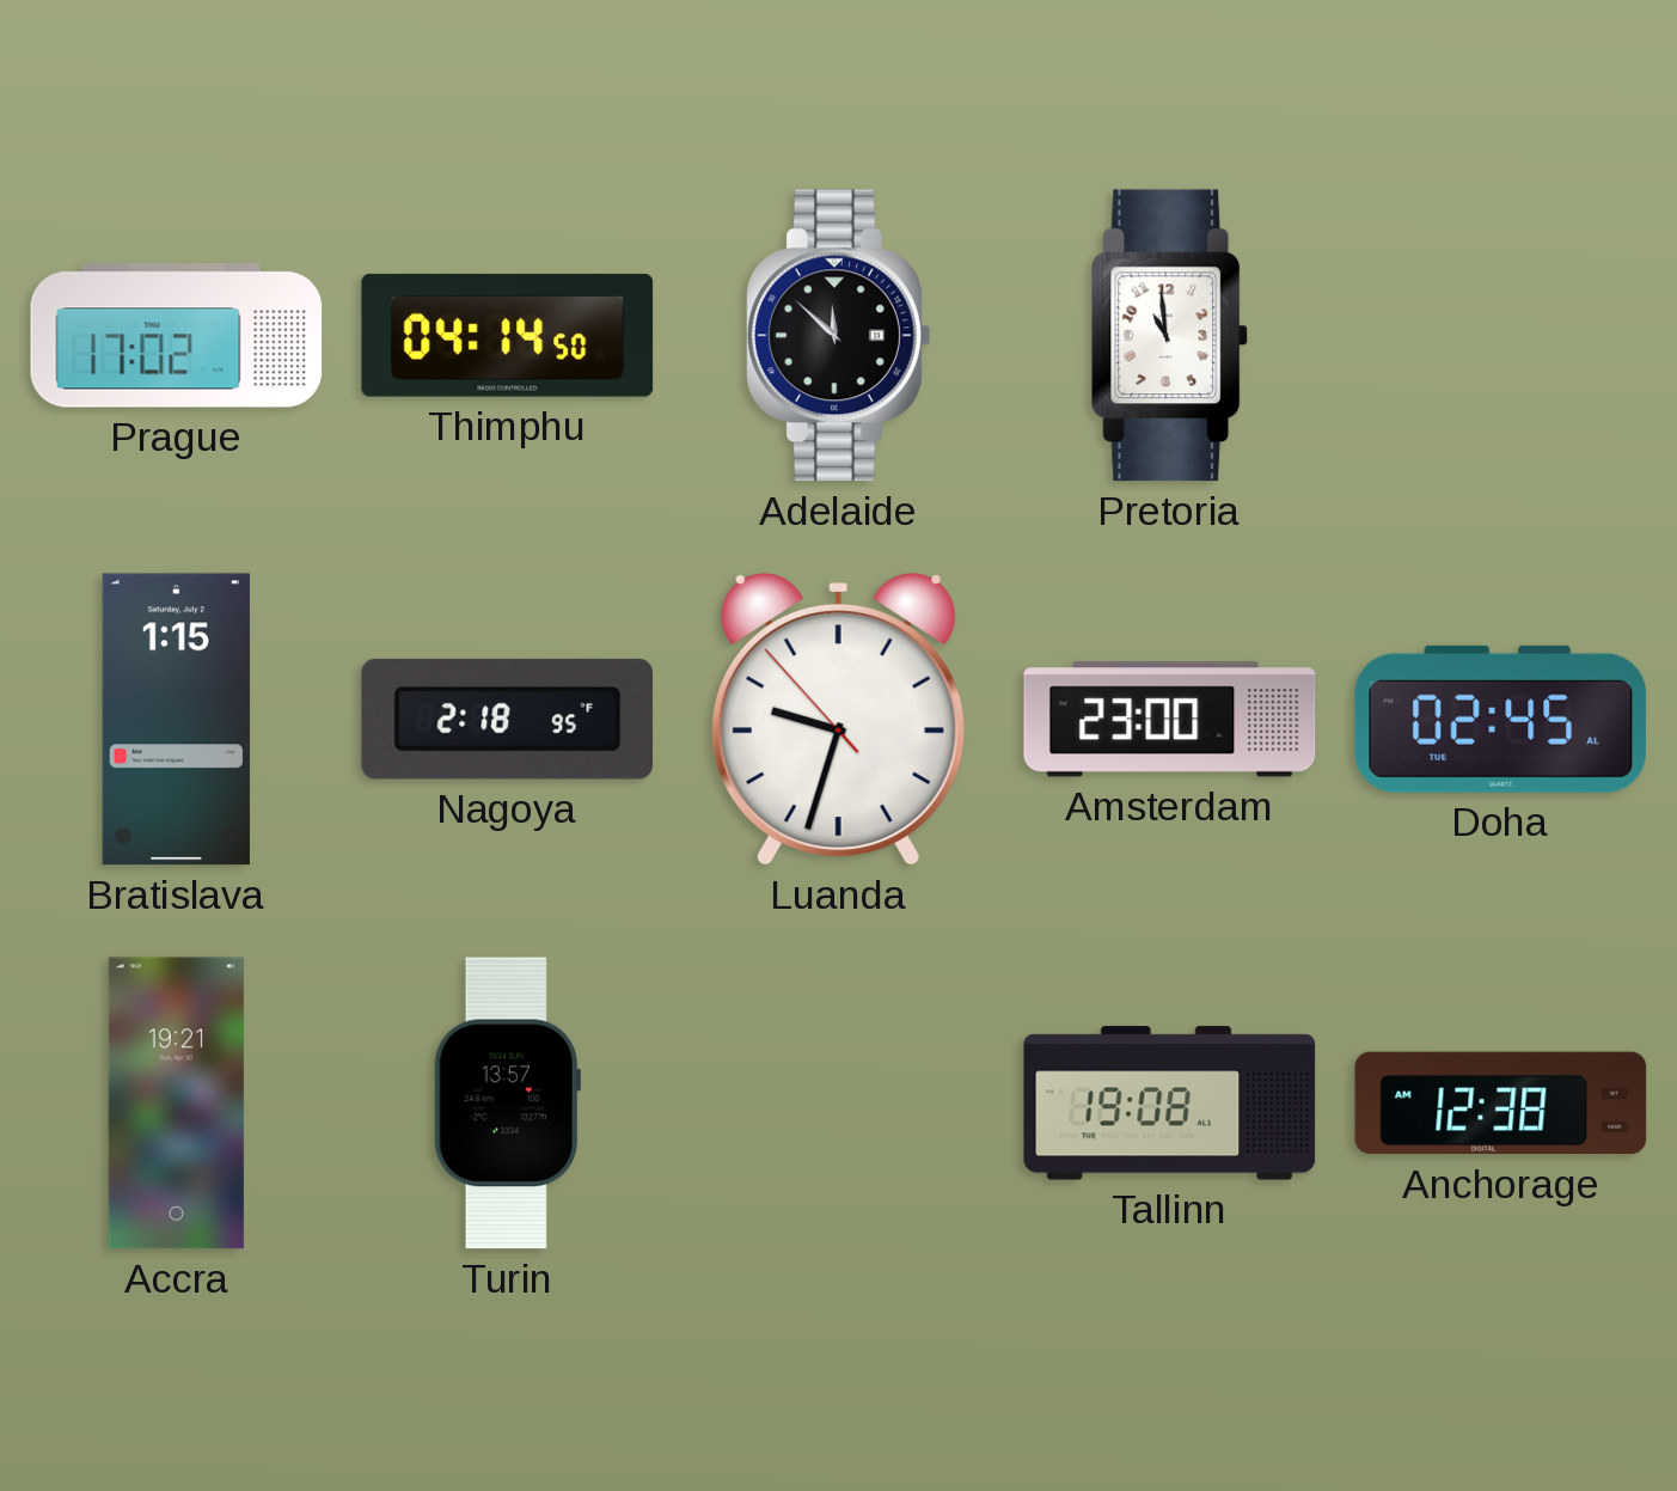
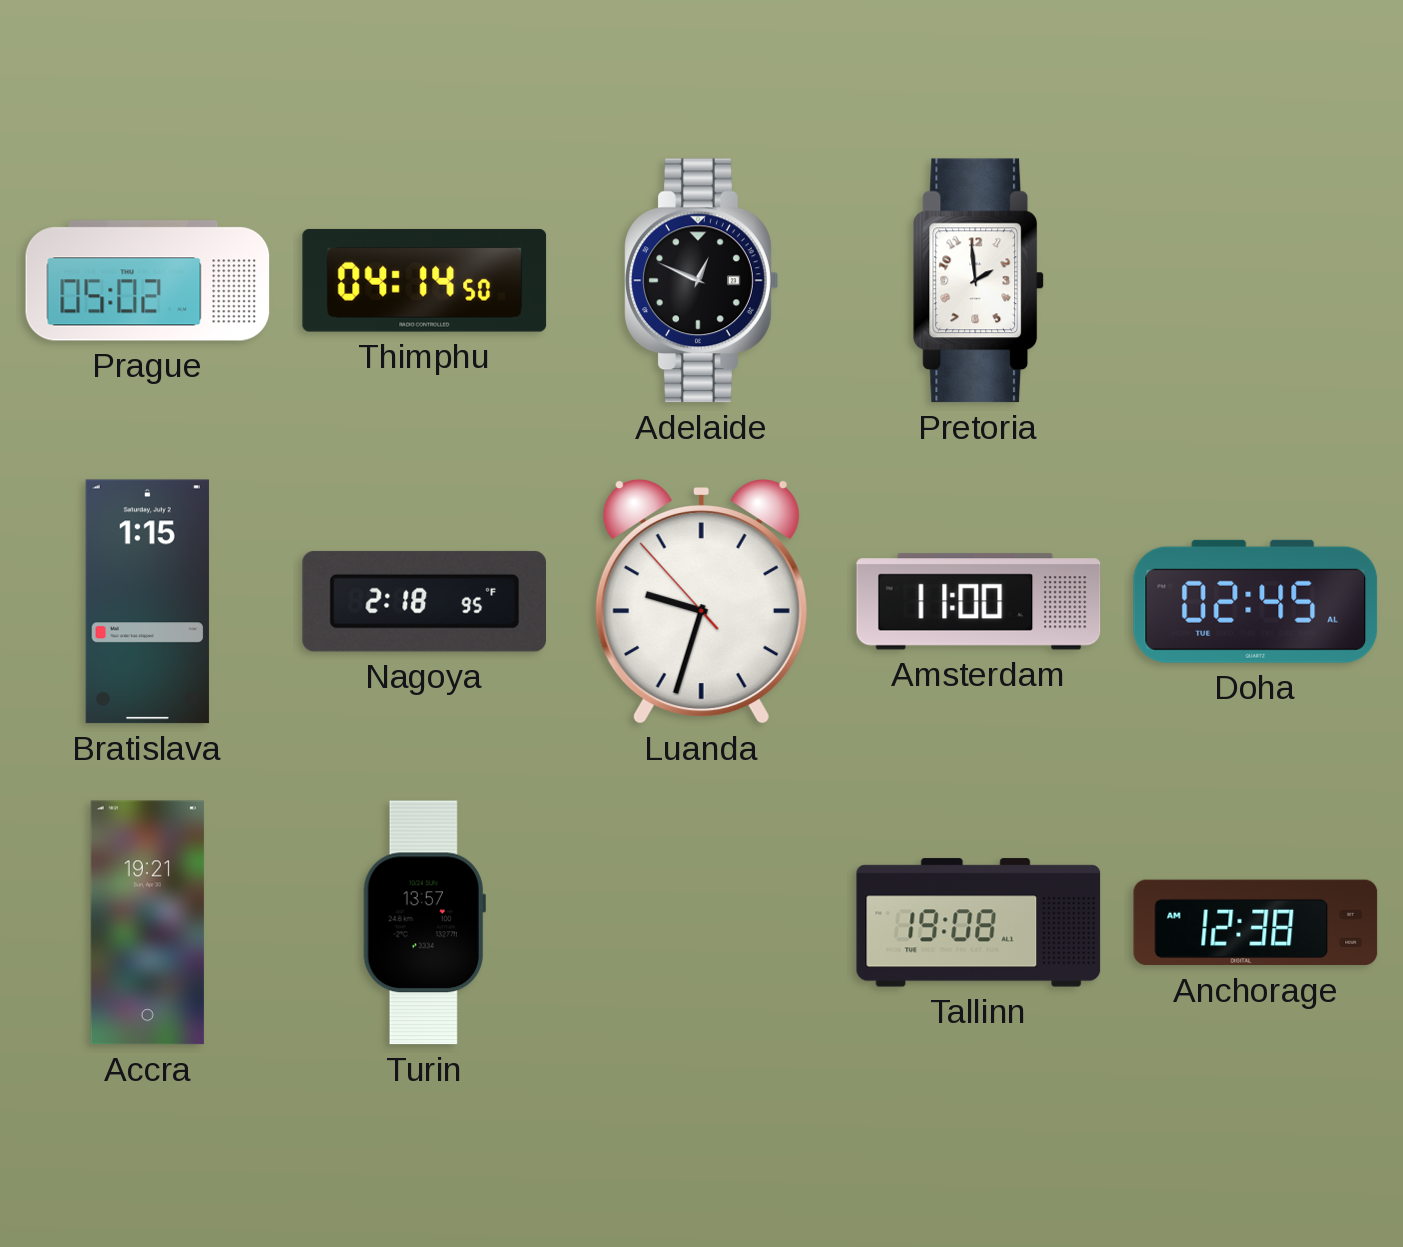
Prague: 17:02 -> 05:02 (148, 281)
Adelaide: 11:52 -> 12:49 (702, 281)
Pretoria: 10:59 -> 1:59 (979, 281)
Amsterdam: 23:00 -> 11:00 (979, 602)
